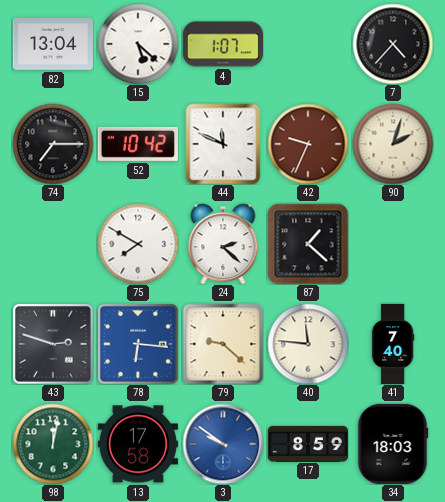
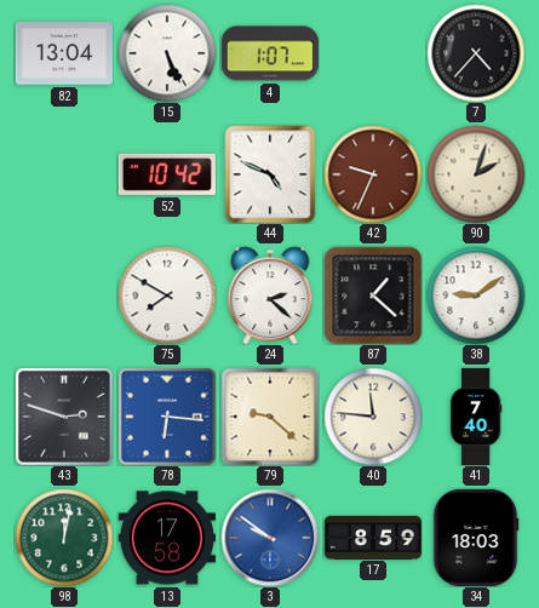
15: 5:22 -> 5:26 (167, 53)
74: 7:15 -> none (53, 144)
44: 11:49 -> 4:49 (270, 174)
38: none -> 9:09 (476, 296)
